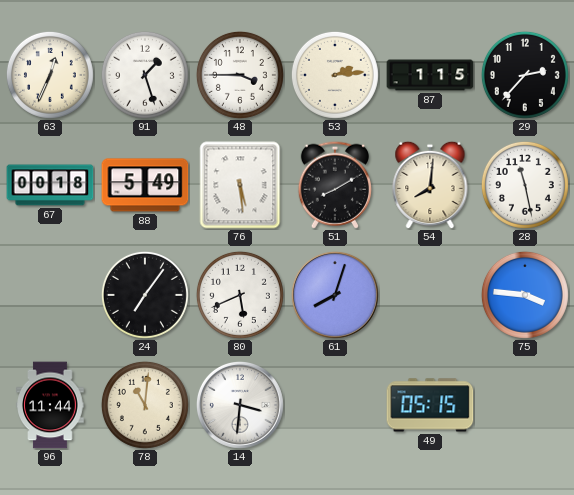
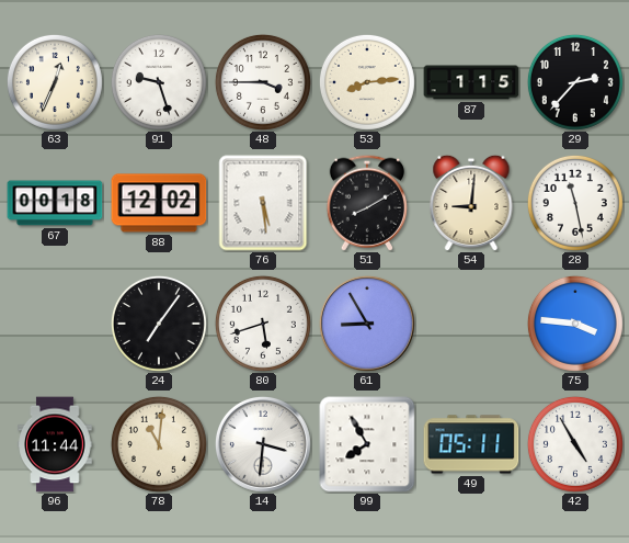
91: 1:27 -> 9:27 (159, 82)
53: 2:14 -> 8:14 (367, 82)
88: 5:49 -> 12:02 (159, 203)
54: 8:01 -> 9:01 (471, 203)
80: 5:41 -> 5:42 (263, 324)
61: 8:03 -> 8:55 (367, 324)
99: none -> 7:55 (367, 444)
49: 05:15 -> 05:11 (471, 444)
42: none -> 4:55 (575, 444)
